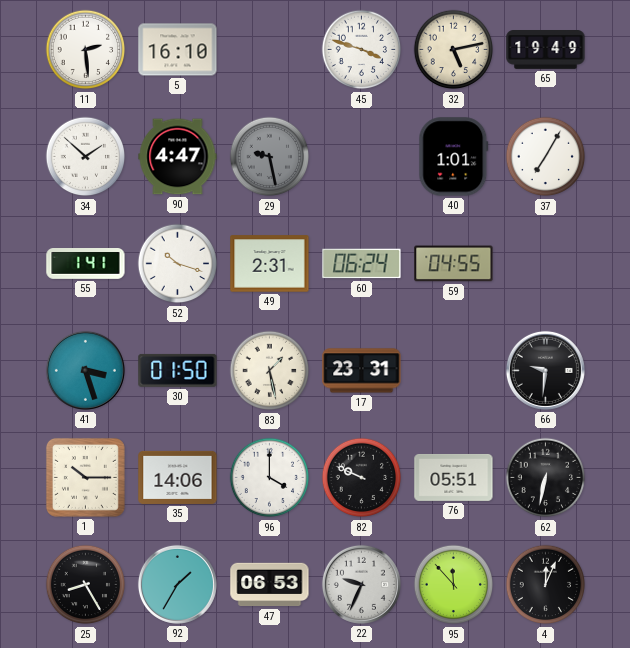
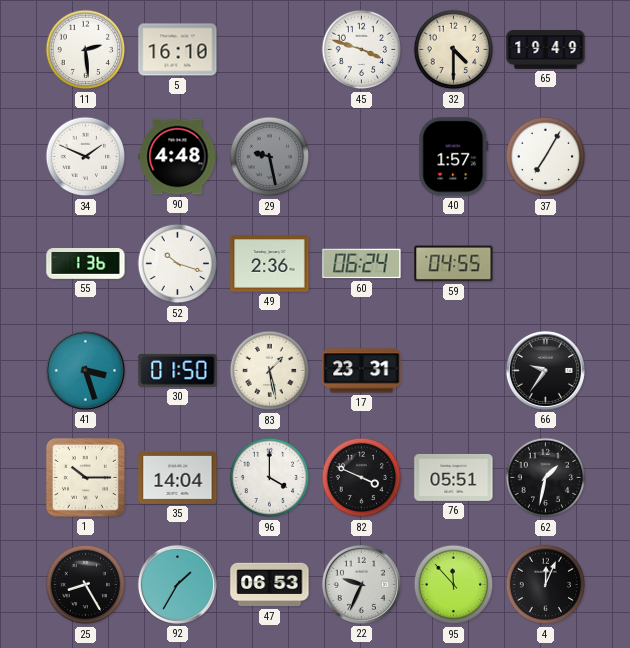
32: 5:13 -> 4:30 (454, 50)
34: 1:52 -> 1:49 (86, 157)
90: 4:47 -> 4:48 (178, 157)
40: 1:01 -> 1:57 (454, 157)
55: 1:41 -> 1:36 (86, 264)
49: 2:31 -> 2:36 (270, 264)
66: 9:31 -> 9:36 (545, 370)
35: 14:06 -> 14:04 (178, 477)
82: 9:49 -> 3:49 (362, 478)
62: 6:32 -> 1:32 (546, 478)
